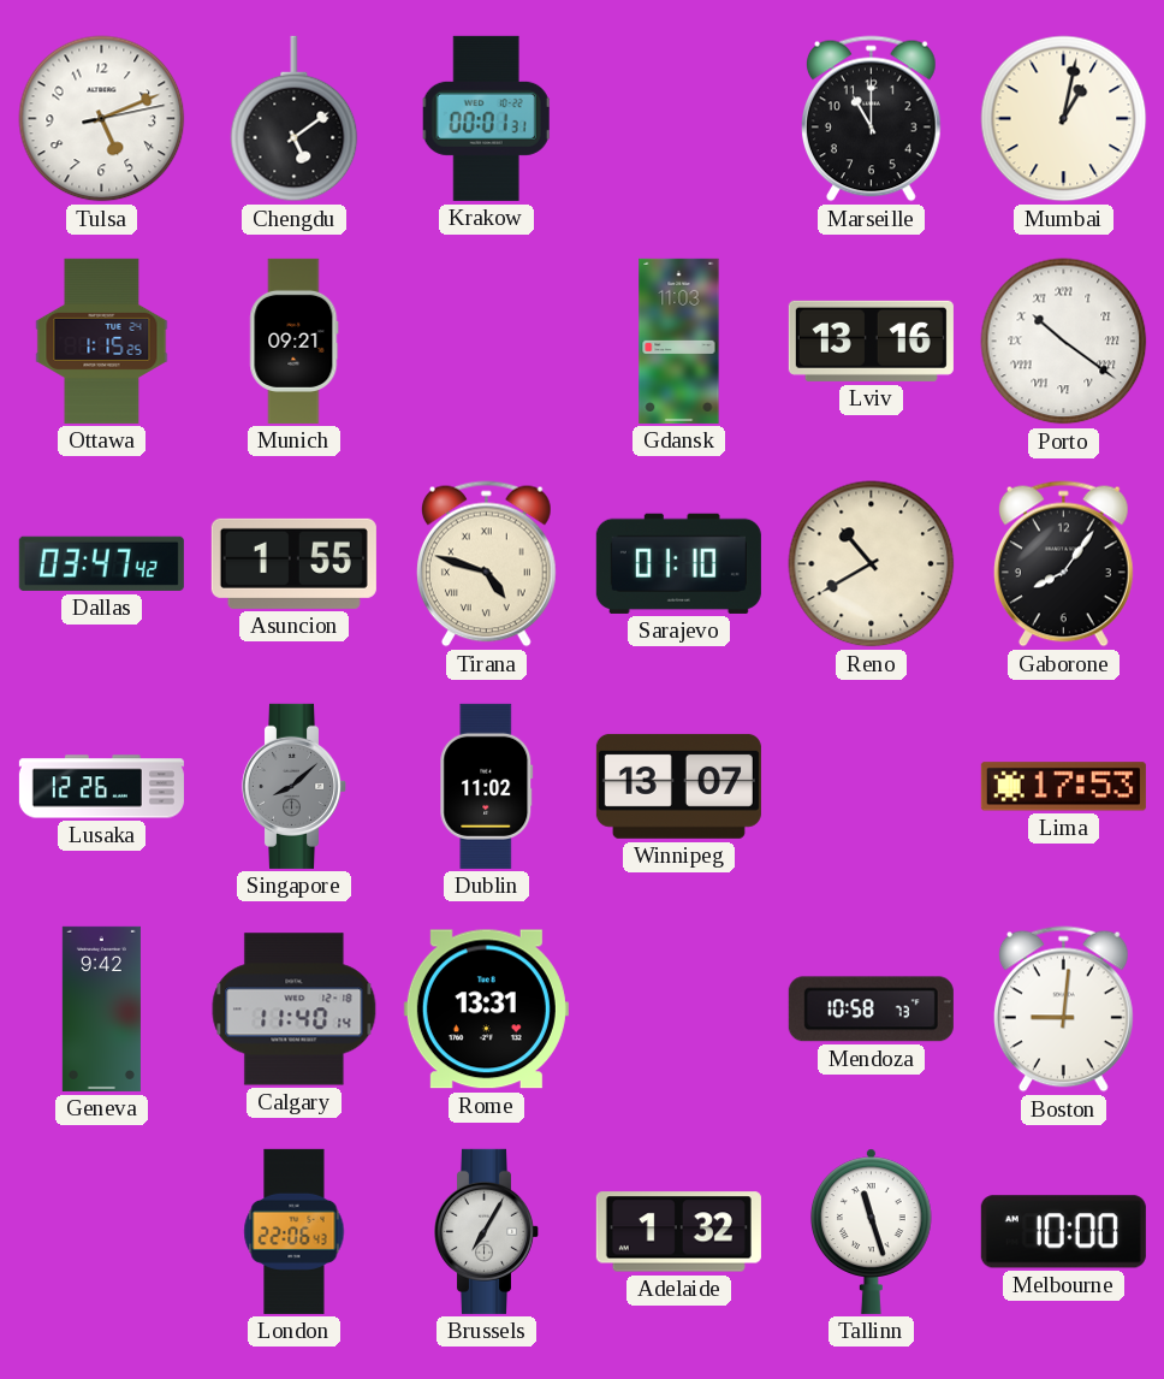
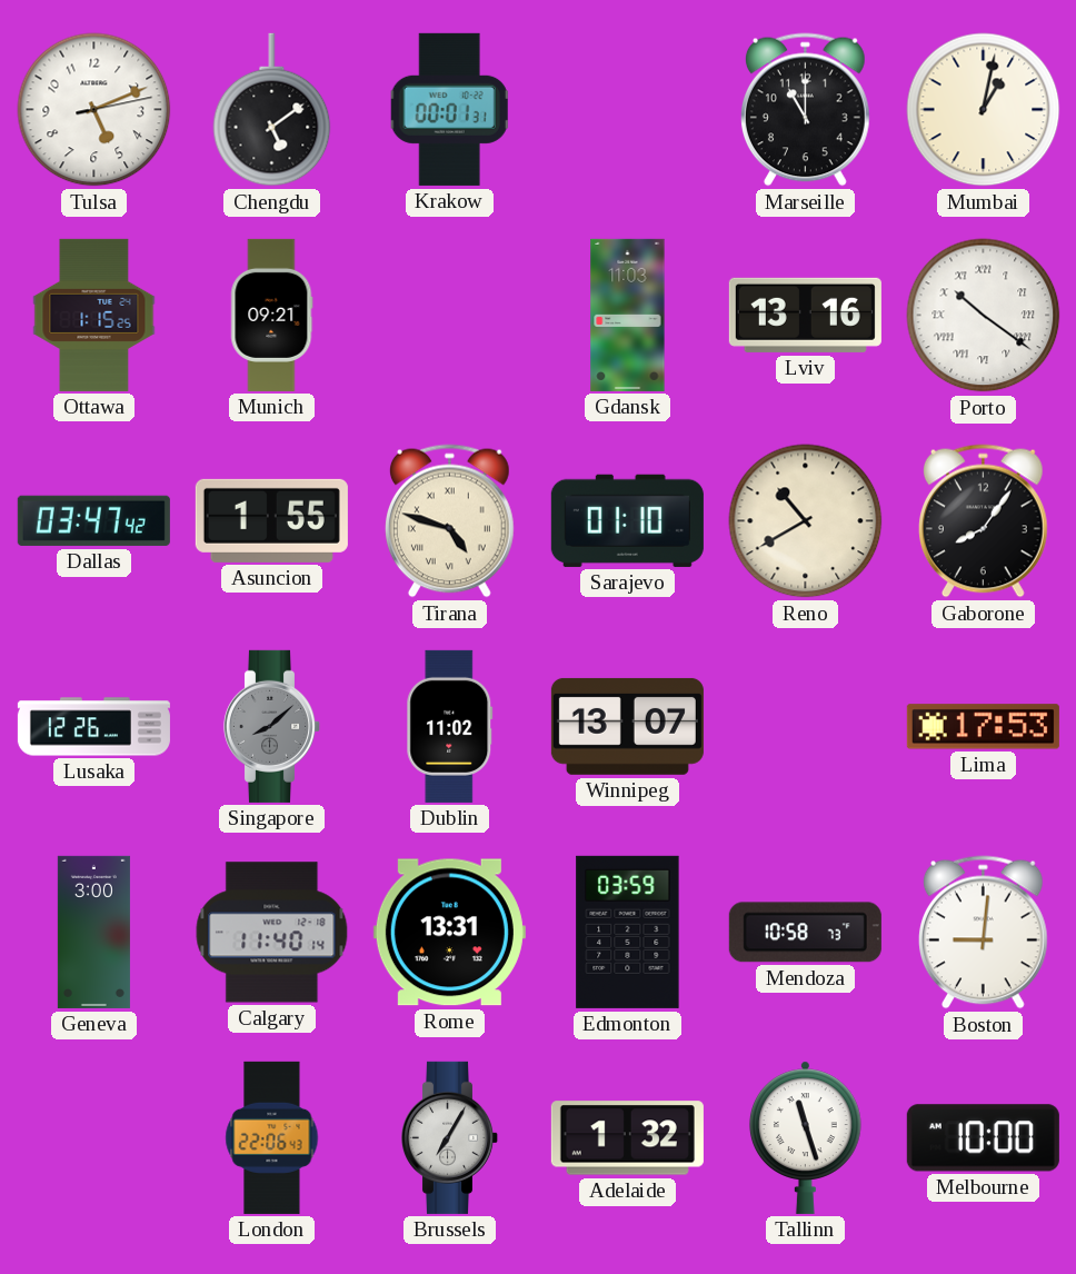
Geneva: 9:42 -> 3:00 (93, 932)
Edmonton: none -> 03:59 (628, 932)
